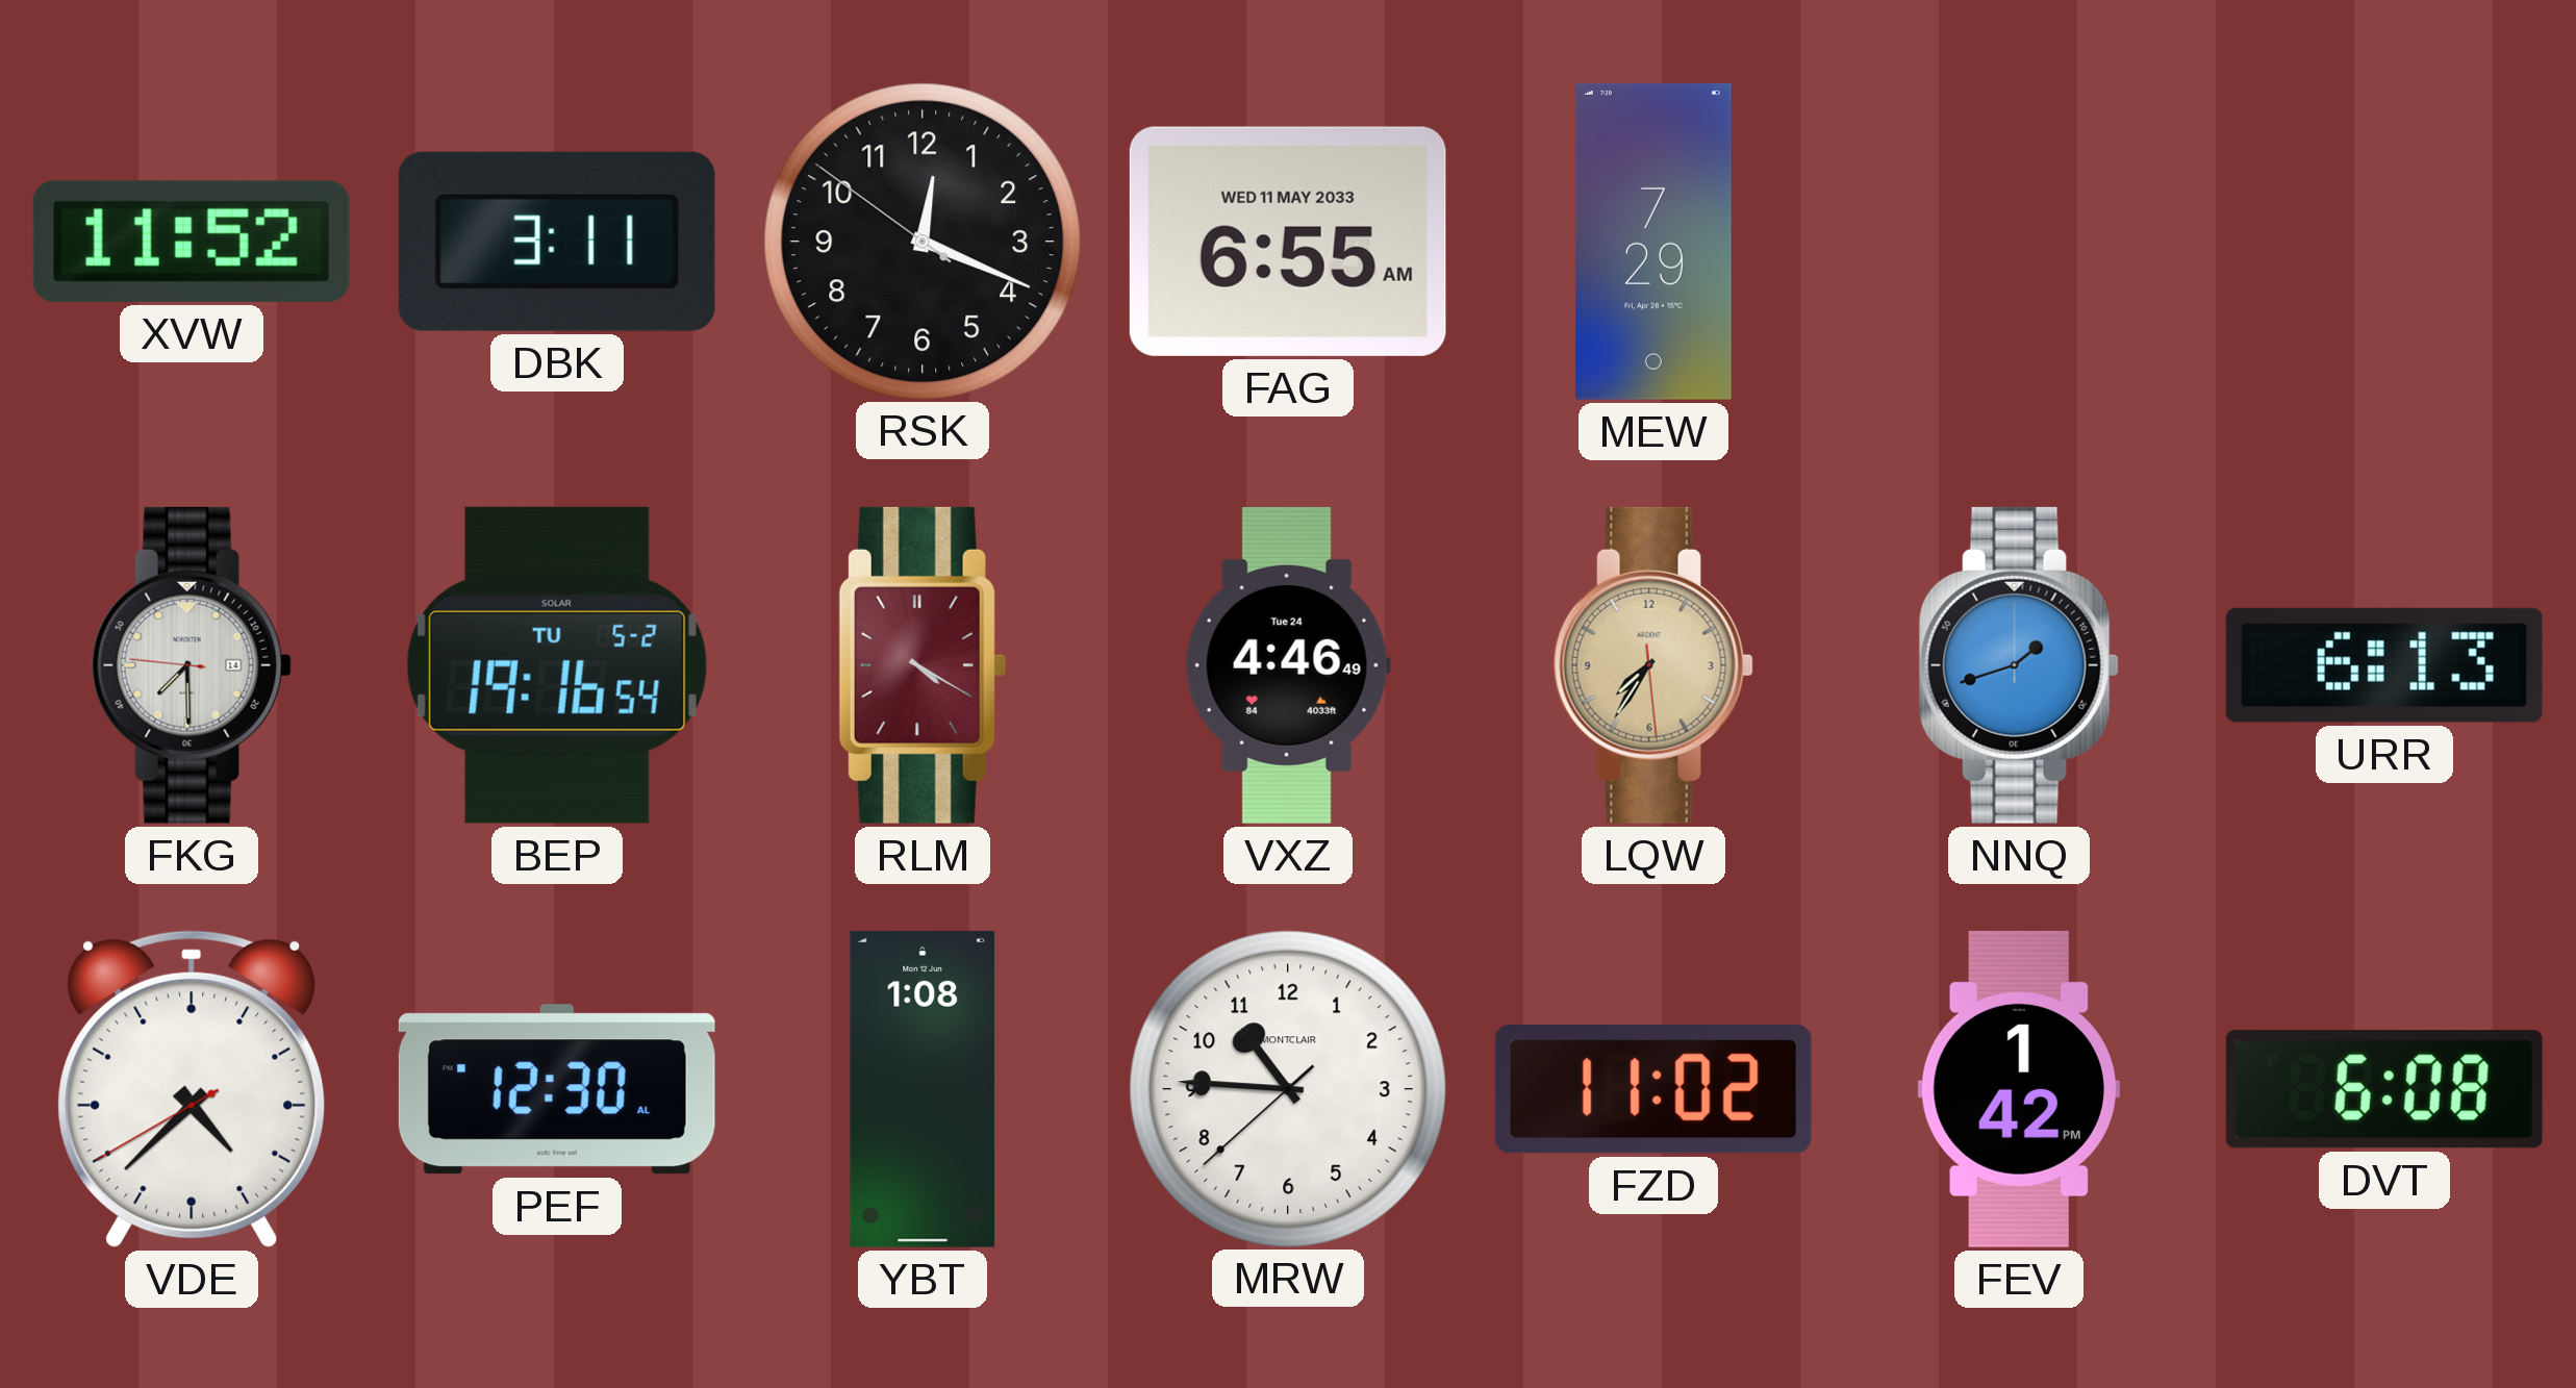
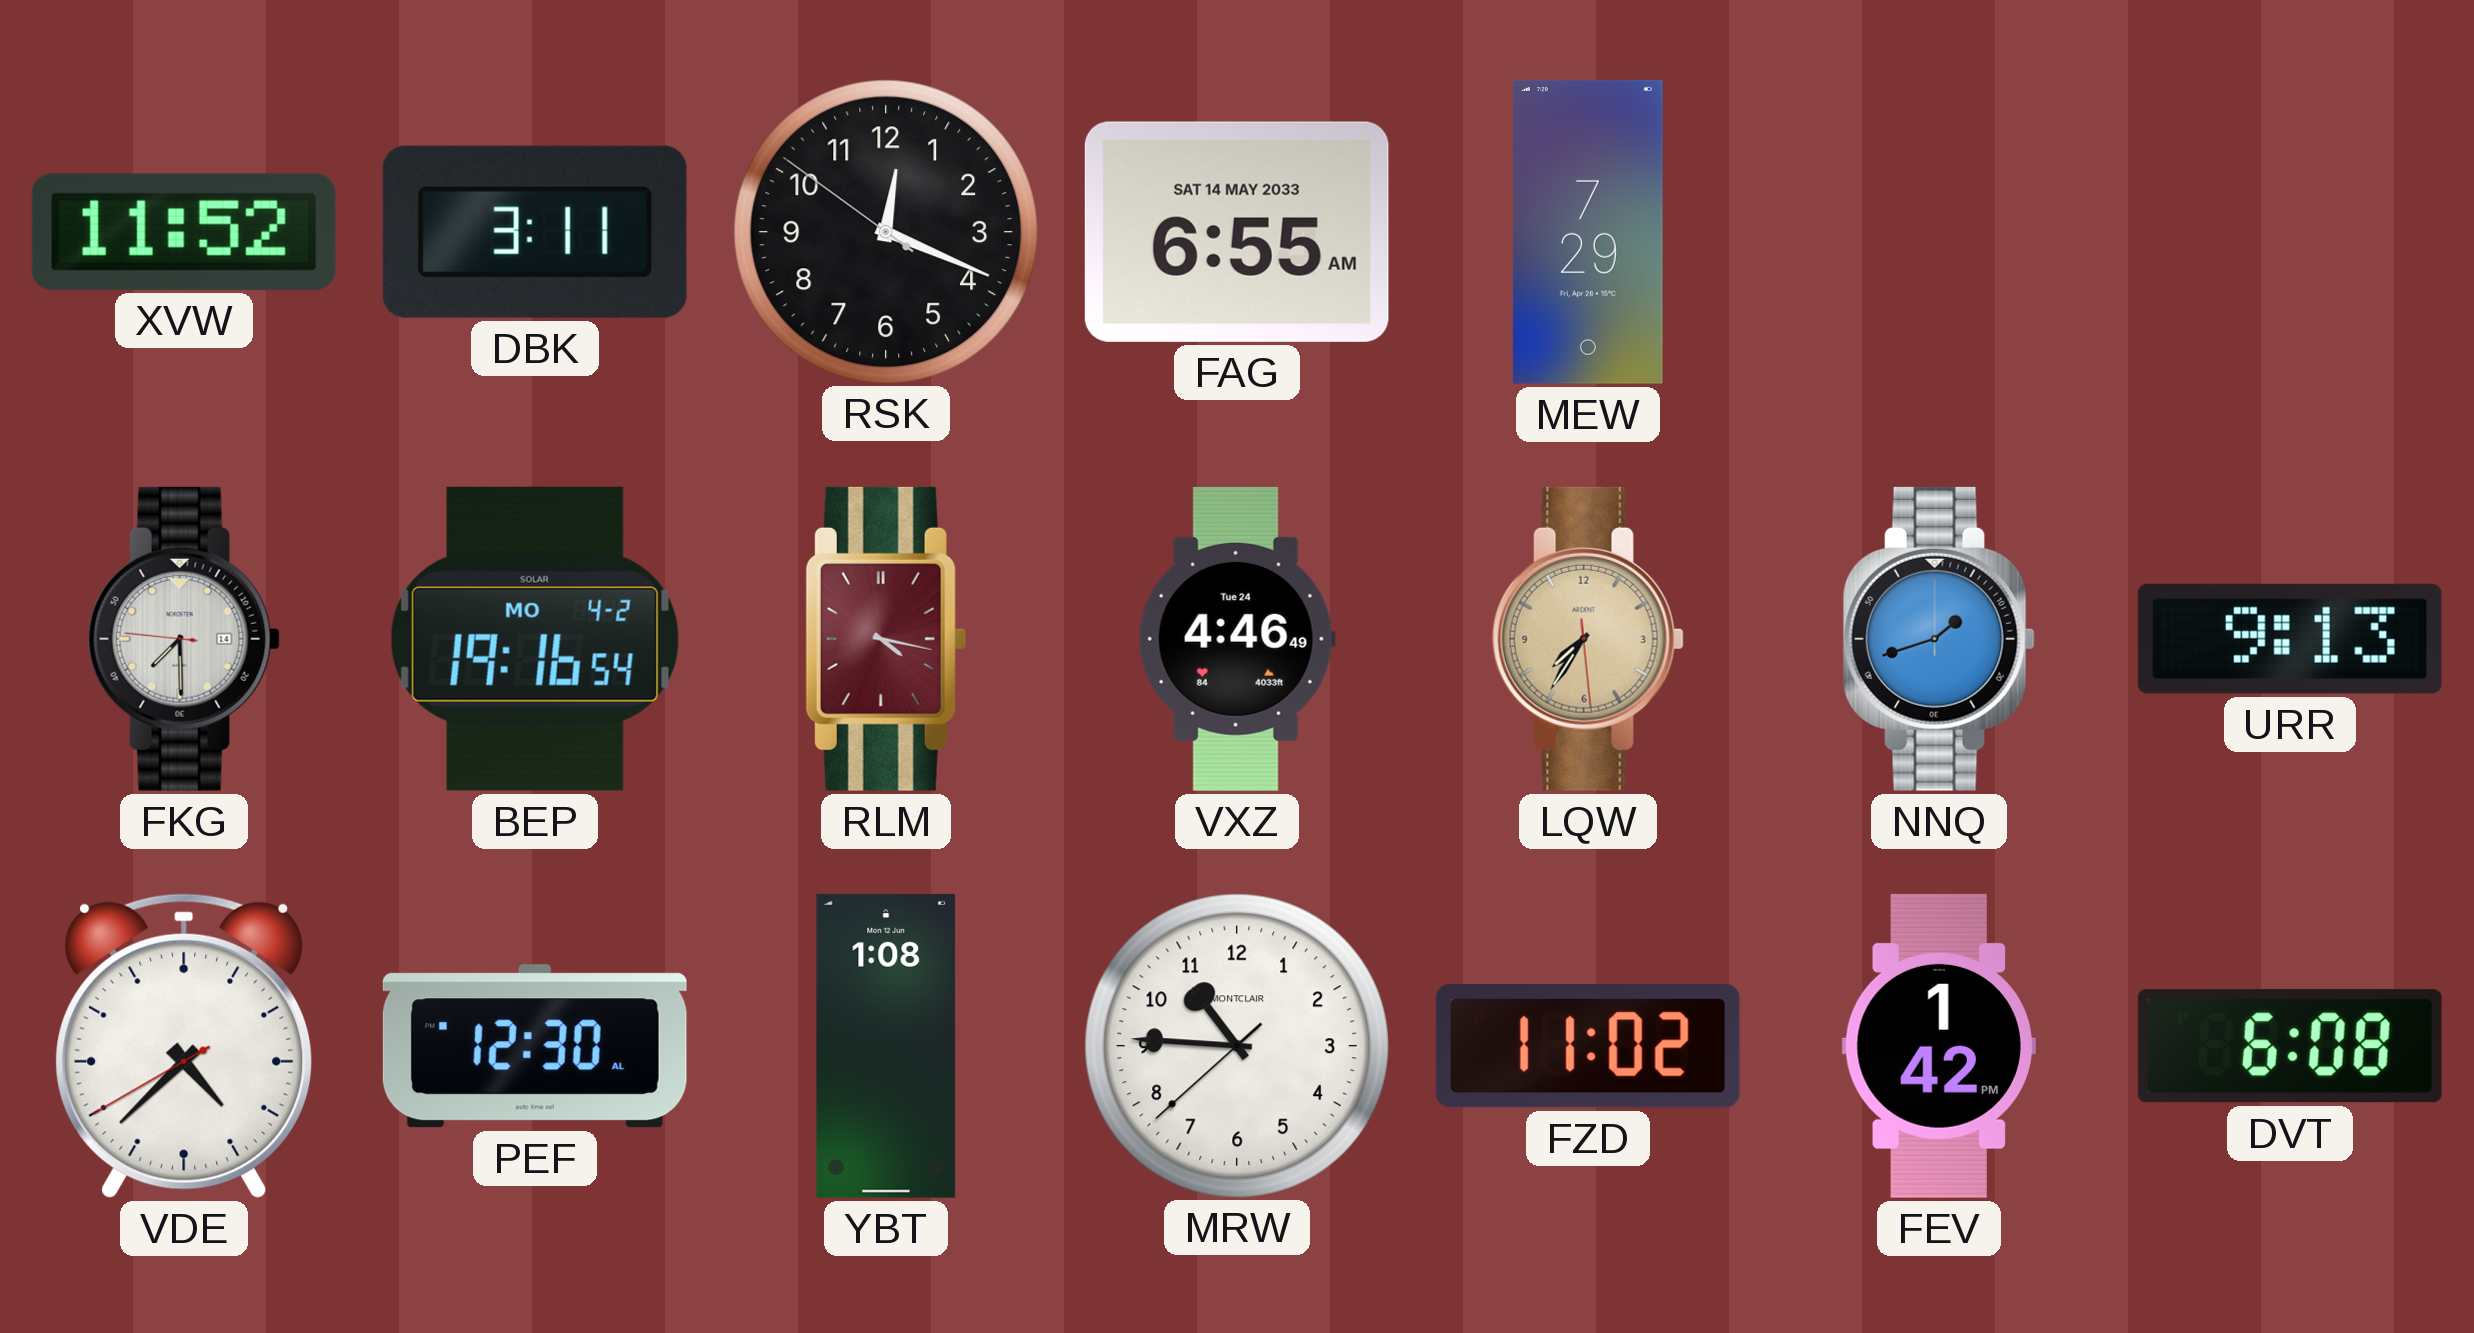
FAG date: WED 11 MAY 2033 -> SAT 14 MAY 2033 (1237, 232)
BEP date: TU 5-2 -> MO 4-2 (535, 639)
RLM: 4:20 -> 4:17 (886, 639)
URR: 6:13 -> 9:13 (2290, 639)
